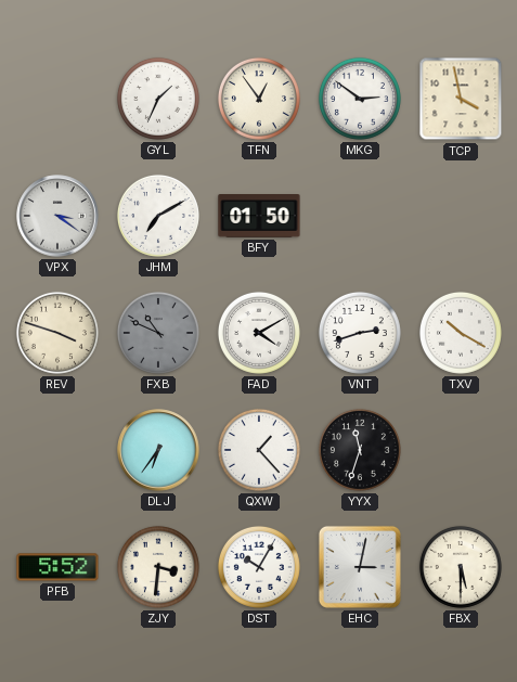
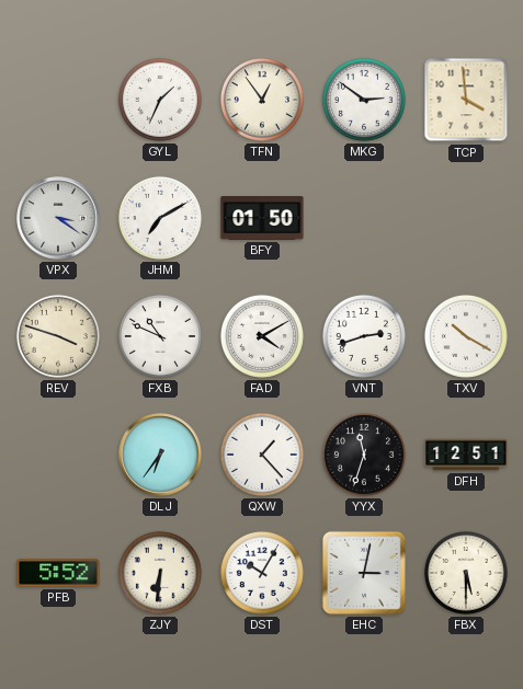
TCP: 3:58 -> 3:59 (466, 100)
FXB dial: grey -> white (160, 336)
DFH: none -> 12:51 (466, 455)
ZJY: 3:31 -> 6:31 (160, 573)
